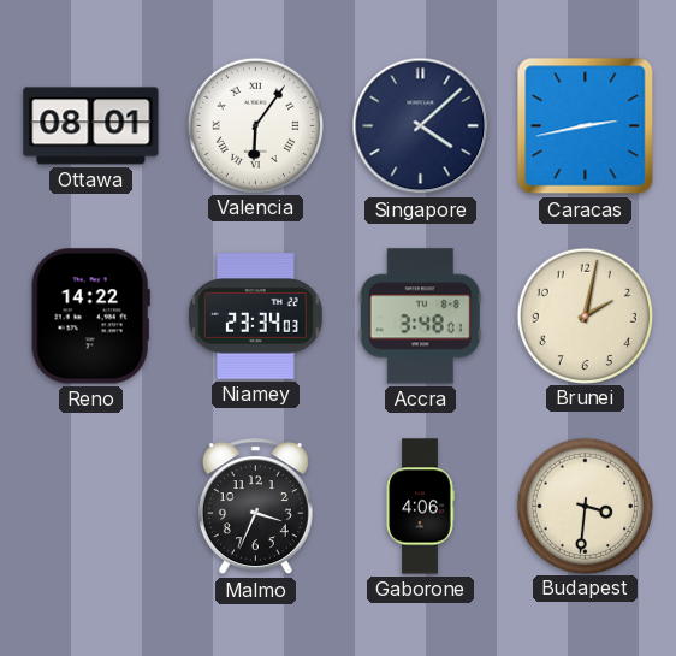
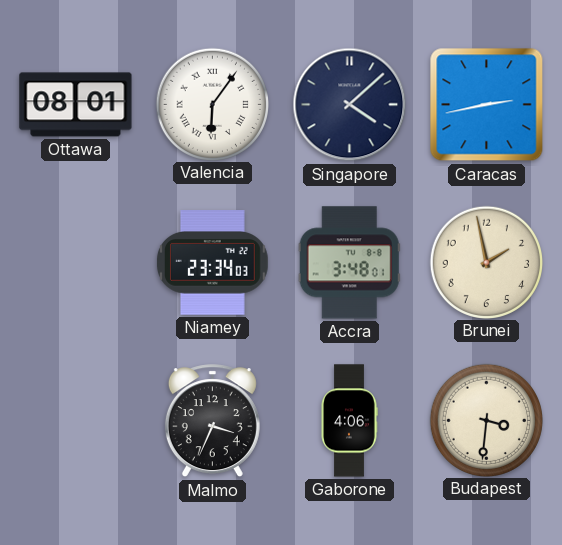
Reno: 14:22 -> none (90, 317)
Brunei: 2:02 -> 1:58 (486, 262)
